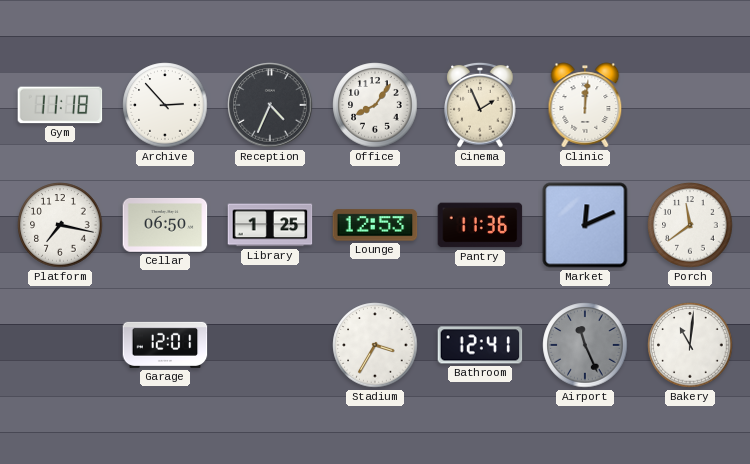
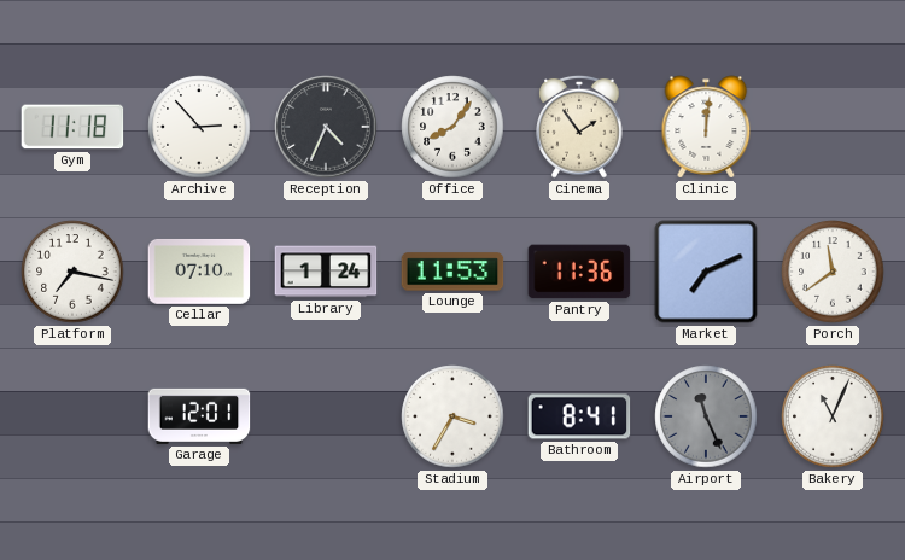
Cinema: 1:56 -> 1:54 (579, 128)
Cellar: 06:50 -> 07:10 (199, 272)
Library: 1:25 -> 1:24 (326, 272)
Lounge: 12:53 -> 11:53 (453, 272)
Market: 12:11 -> 7:11 (706, 272)
Bathroom: 12:41 -> 8:41 (579, 416)
Bakery: 11:01 -> 11:04 (833, 416)
